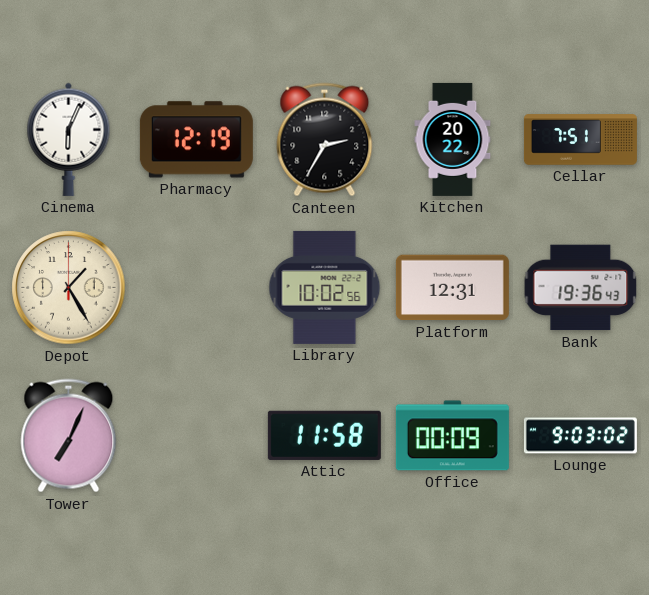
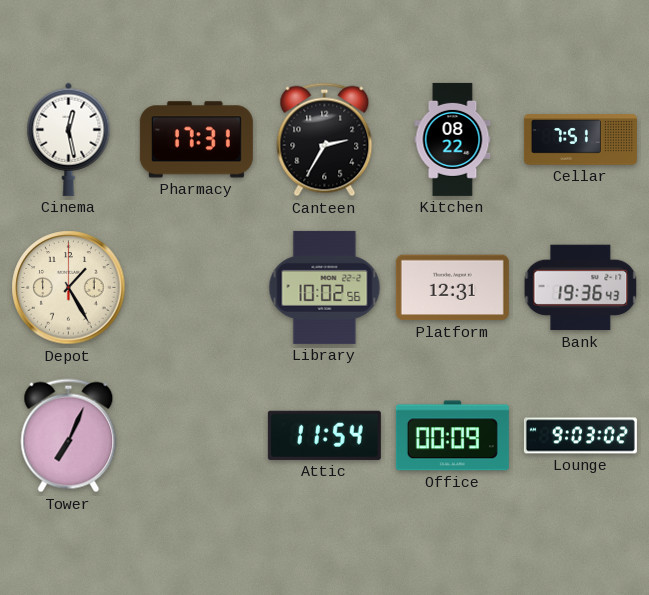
Cinema: 6:04 -> 12:28 (69, 139)
Pharmacy: 12:19 -> 17:31 (196, 140)
Kitchen: 20:22 -> 08:22 (453, 139)
Attic: 11:58 -> 11:54 (324, 435)
